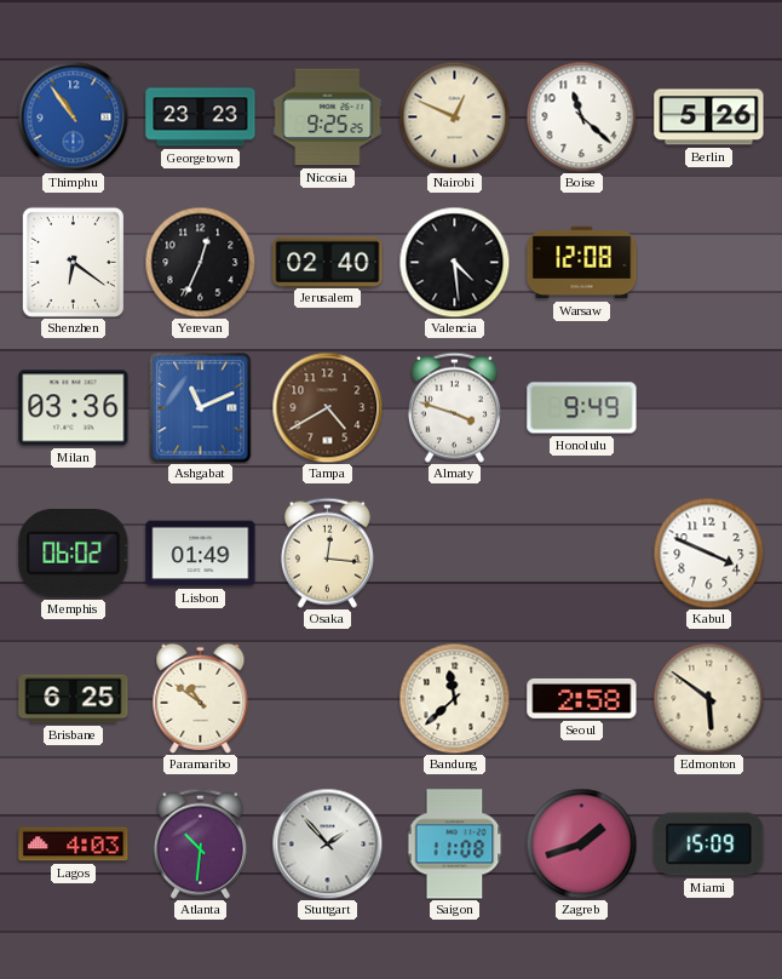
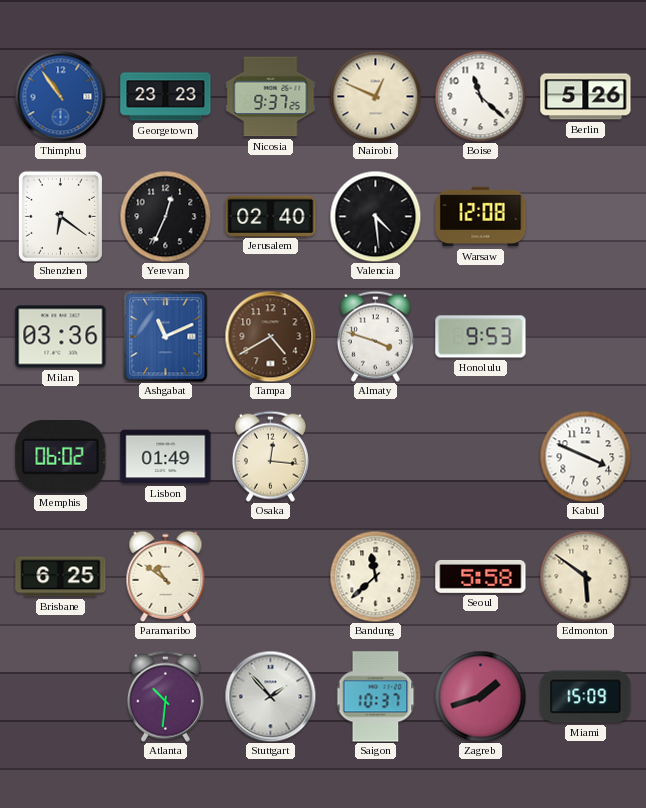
Nicosia: 9:25 -> 9:37 (271, 97)
Honolulu: 9:49 -> 9:53 (481, 337)
Seoul: 2:58 -> 5:58 (481, 576)
Lagos: 4:03 -> none (74, 845)
Saigon: 11:08 -> 10:37 (376, 697)
